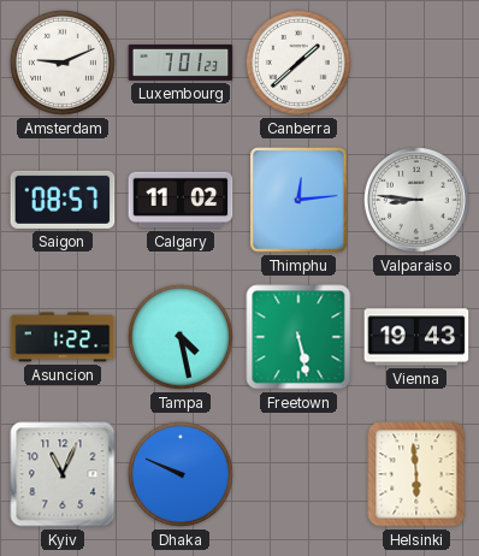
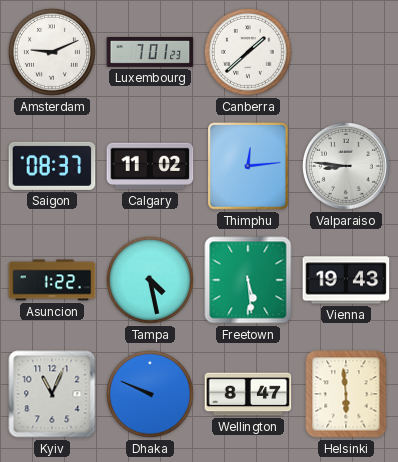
Saigon: 08:57 -> 08:37 (52, 166)
Freetown: 5:28 -> 5:29 (248, 280)
Wellington: none -> 8:47 (248, 394)
